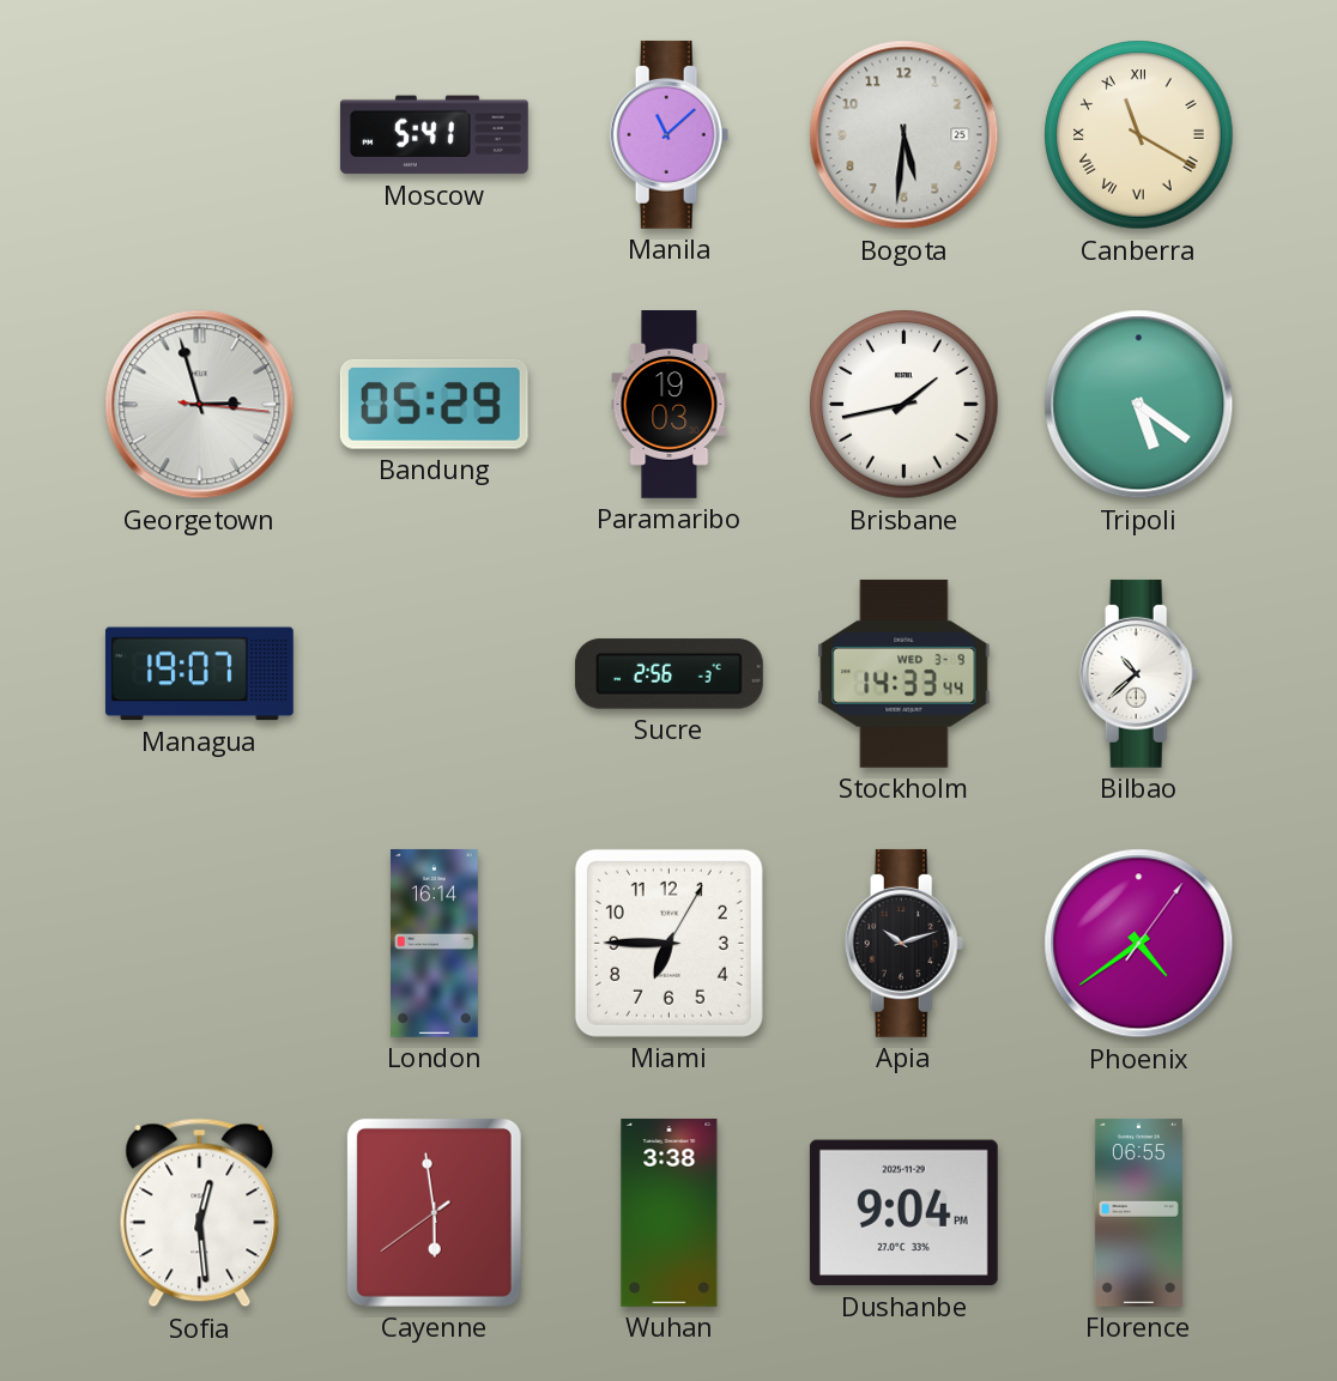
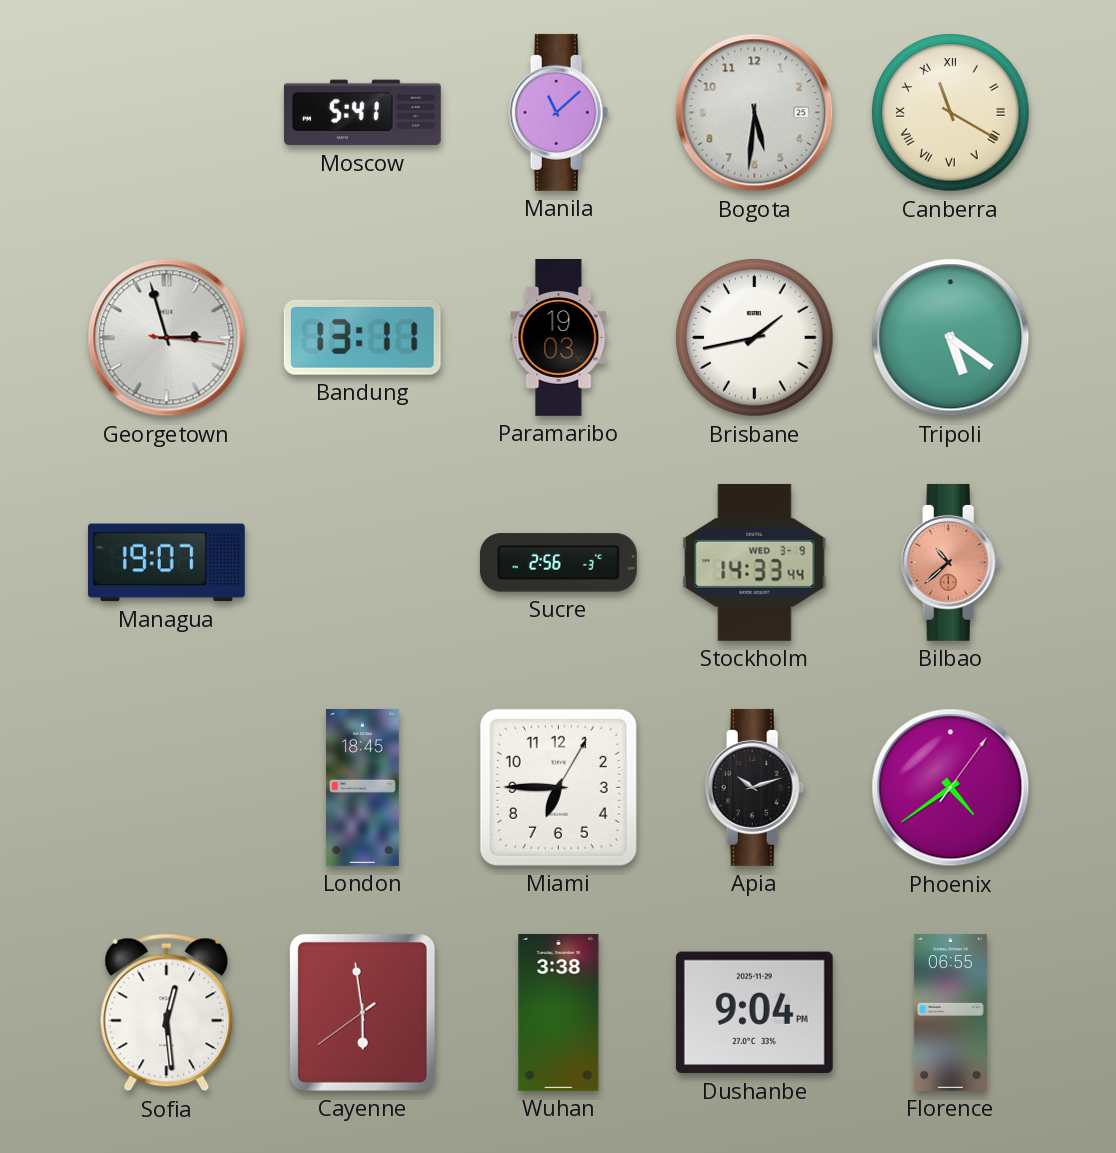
Bandung: 05:29 -> 13:11 (362, 337)
Bilbao dial: white -> salmon (951, 562)
London: 16:14 -> 18:45 (362, 787)
